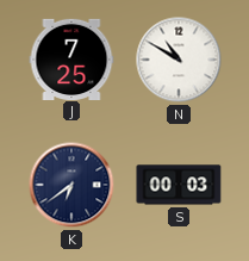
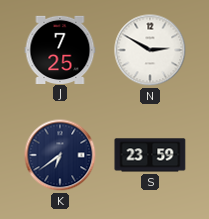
N: 10:50 -> 2:50 (150, 50)
S: 00:03 -> 23:59 (150, 155)
